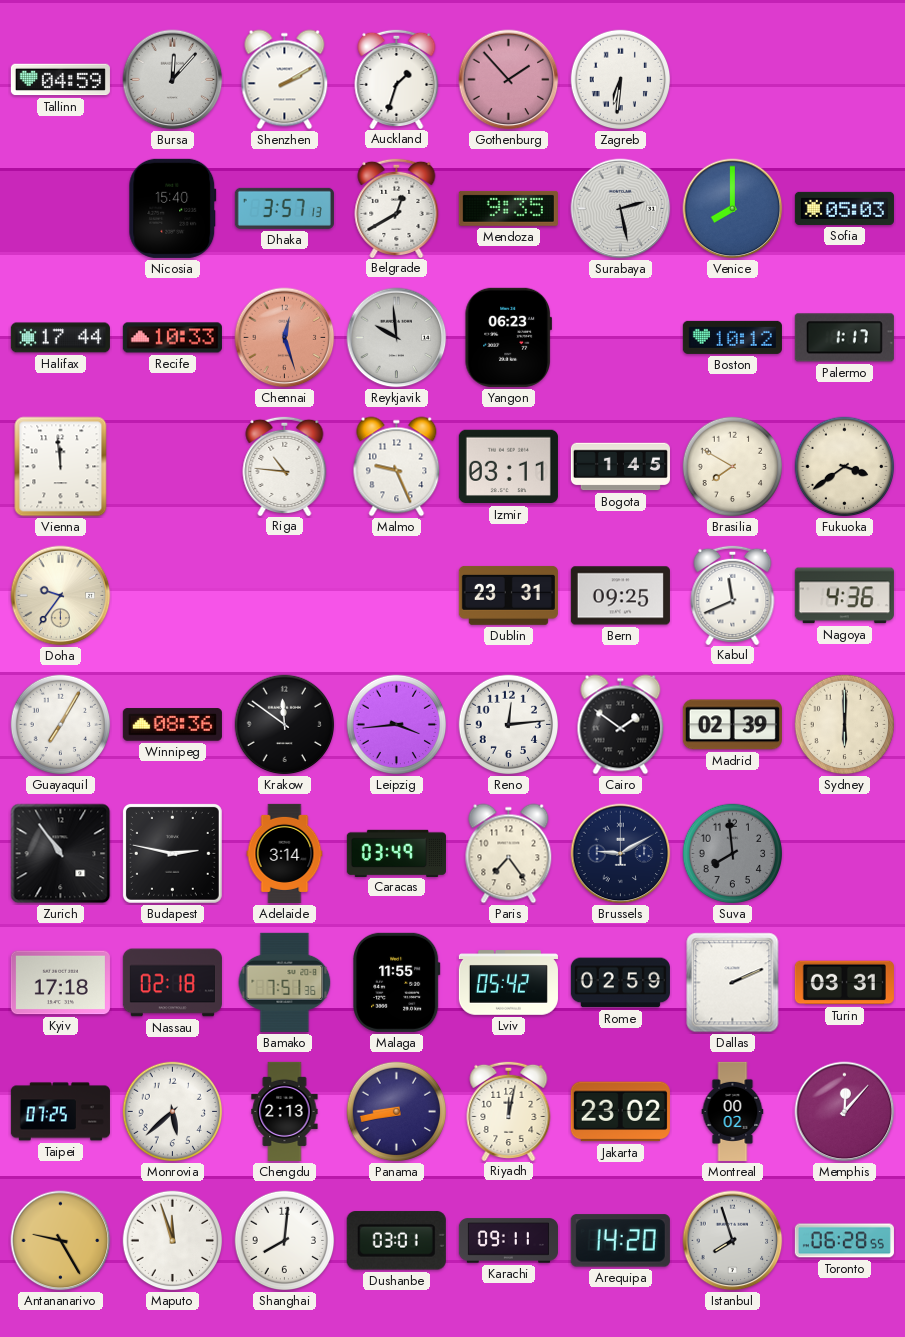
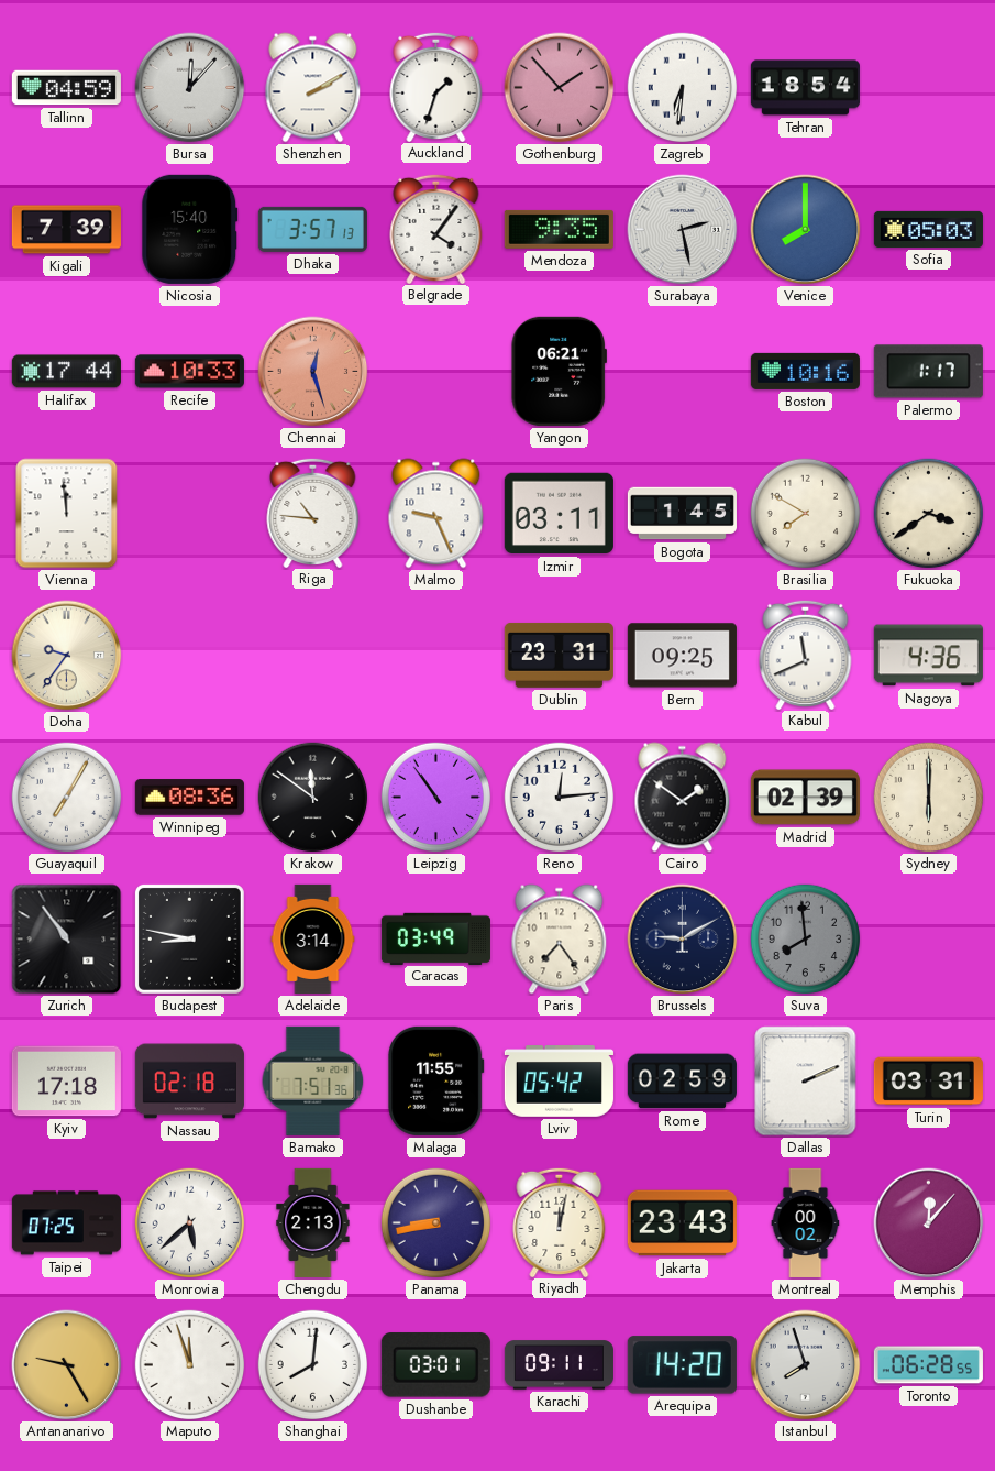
Tehran: none -> 18:54 (805, 88)
Kigali: none -> 7:39 (66, 230)
Belgrade: 12:40 -> 4:06 (436, 228)
Reykjavik: 9:59 -> none (397, 338)
Yangon: 06:23 -> 06:21 (559, 371)
Boston: 10:12 -> 10:16 (805, 371)
Leipzig: 3:44 -> 10:54 (436, 798)
Budapest: 2:47 -> 8:47 (189, 938)
Jakarta: 23:02 -> 23:43 (682, 1223)
